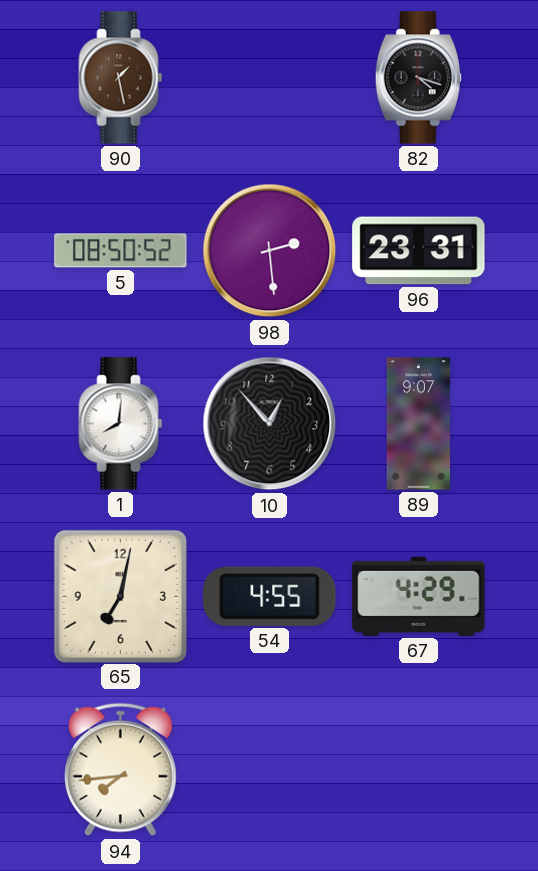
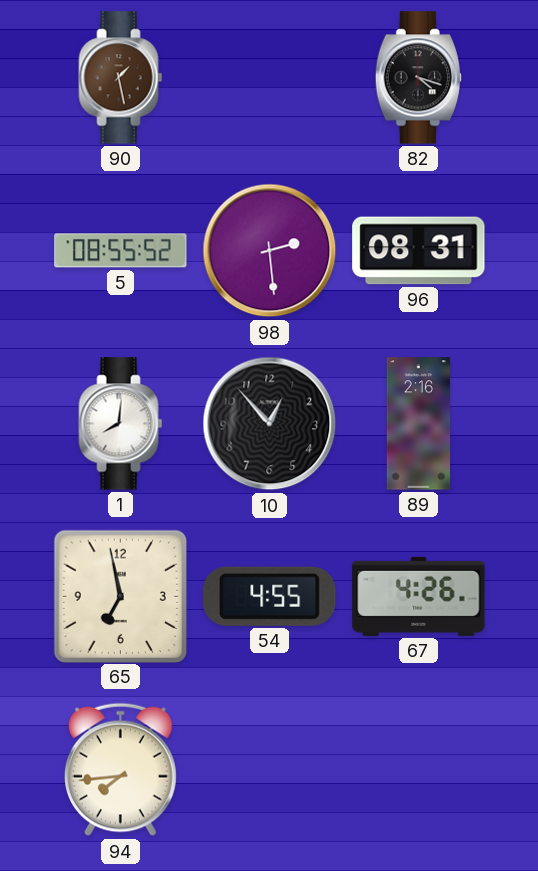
5: 08:50 -> 08:55 (121, 251)
96: 23:31 -> 08:31 (419, 251)
89: 9:07 -> 2:16 (419, 424)
65: 7:02 -> 6:58 (120, 596)
67: 4:29 -> 4:26 (419, 596)
